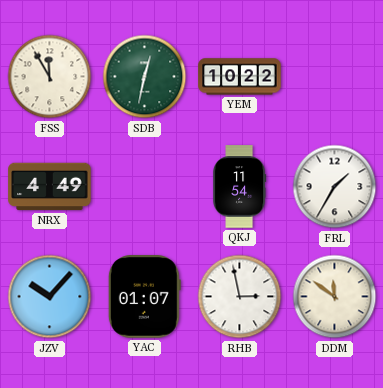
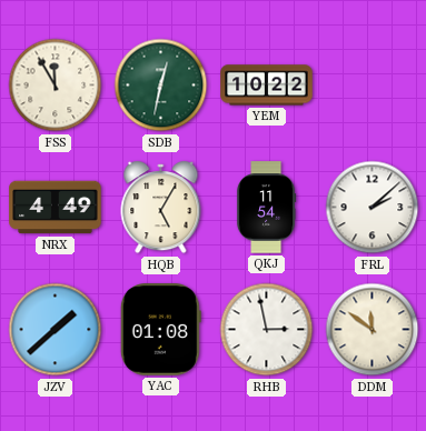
HQB: none -> 5:05 (161, 208)
FRL: 1:35 -> 2:08 (373, 208)
JZV: 10:07 -> 1:38 (56, 330)
YAC: 01:07 -> 01:08 (160, 330)
